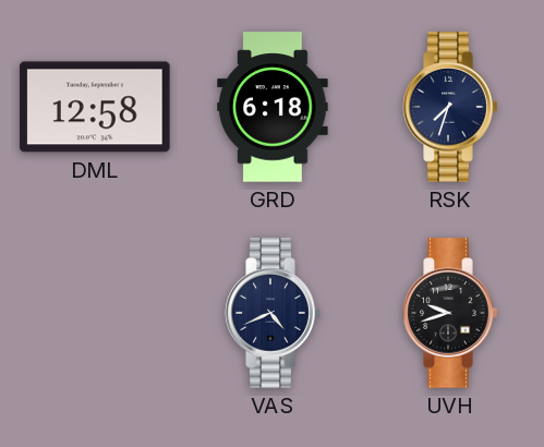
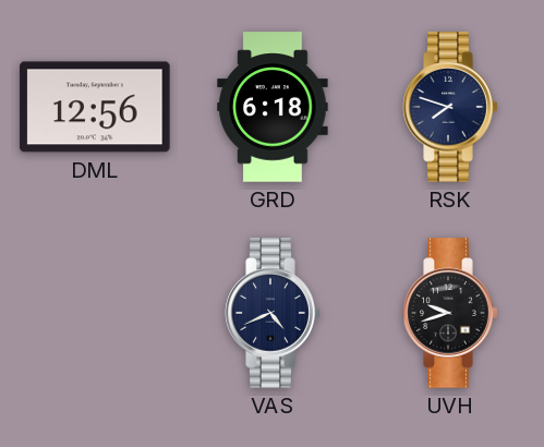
DML: 12:58 -> 12:56 (95, 107)
RSK: 7:33 -> 7:48 (450, 107)
